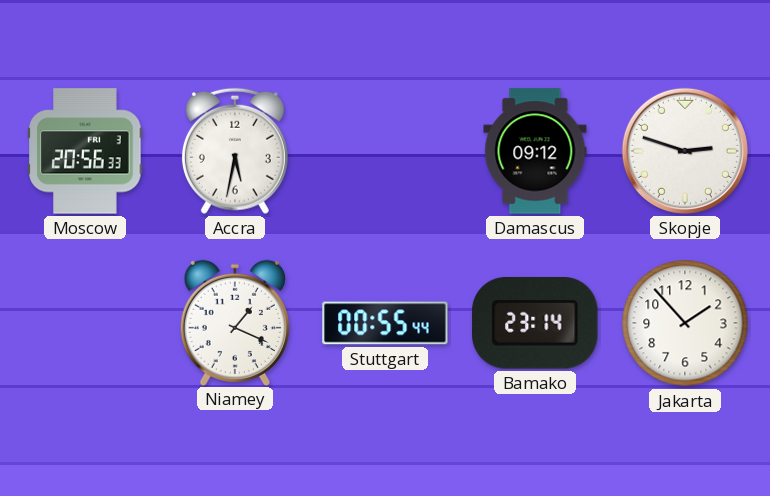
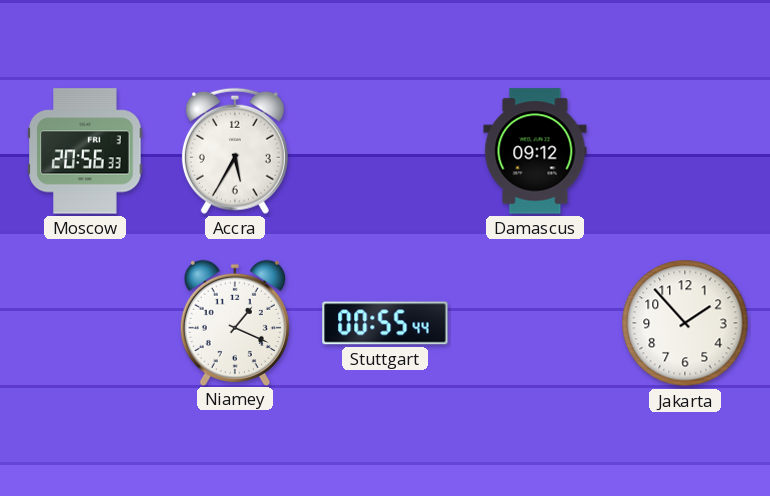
Accra: 5:32 -> 5:35 (235, 151)
Skopje: 2:48 -> none (685, 151)
Bamako: 23:14 -> none (535, 323)
